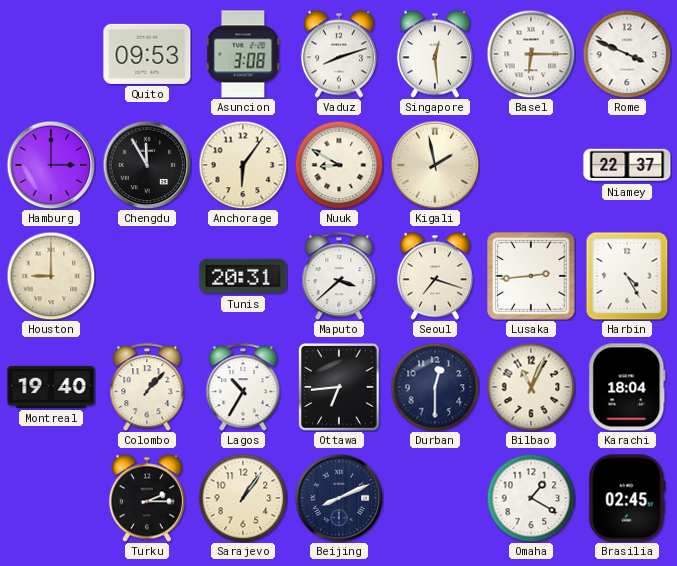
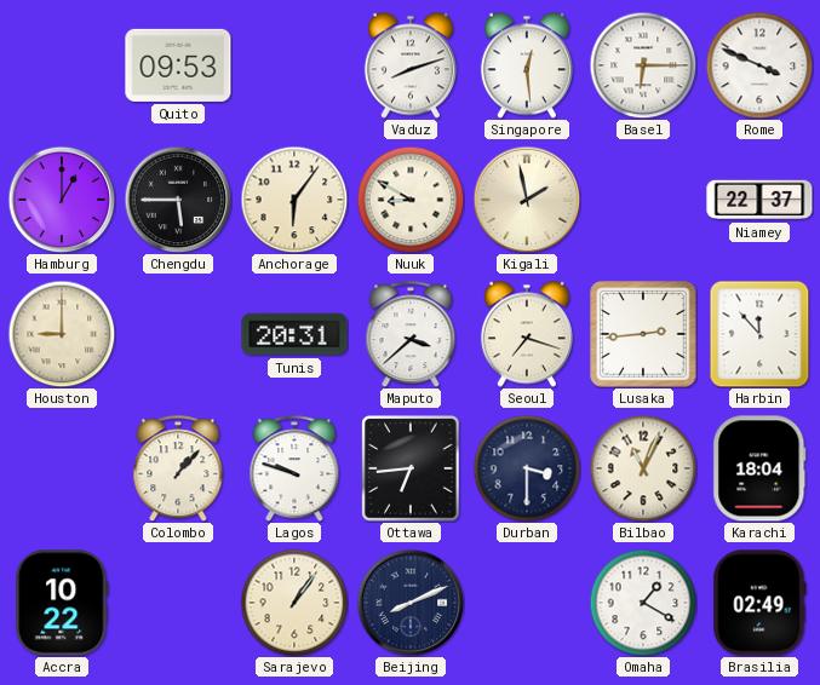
Asuncion: 3:08 -> none (243, 54)
Hamburg: 3:00 -> 1:00 (62, 200)
Chengdu: 11:55 -> 5:45 (178, 200)
Harbin: 4:25 -> 11:53 (759, 334)
Montreal: 19:40 -> none (51, 387)
Lagos: 10:35 -> 9:48 (294, 468)
Durban: 12:30 -> 3:30 (527, 468)
Accra: none -> 10:22 (62, 603)
Turku: 2:15 -> none (147, 498)
Brasilia: 02:45 -> 02:49 (759, 603)
